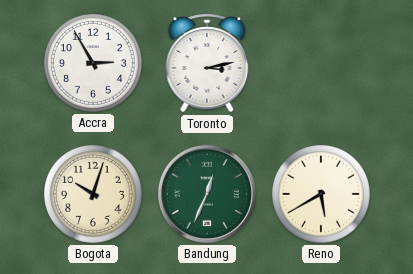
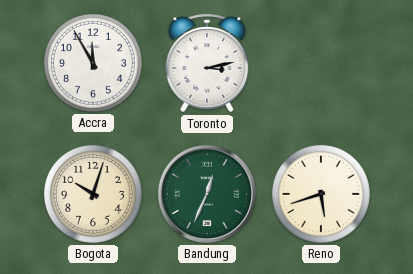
Accra: 2:55 -> 11:55 (93, 63)
Reno: 5:40 -> 5:42 (321, 194)
